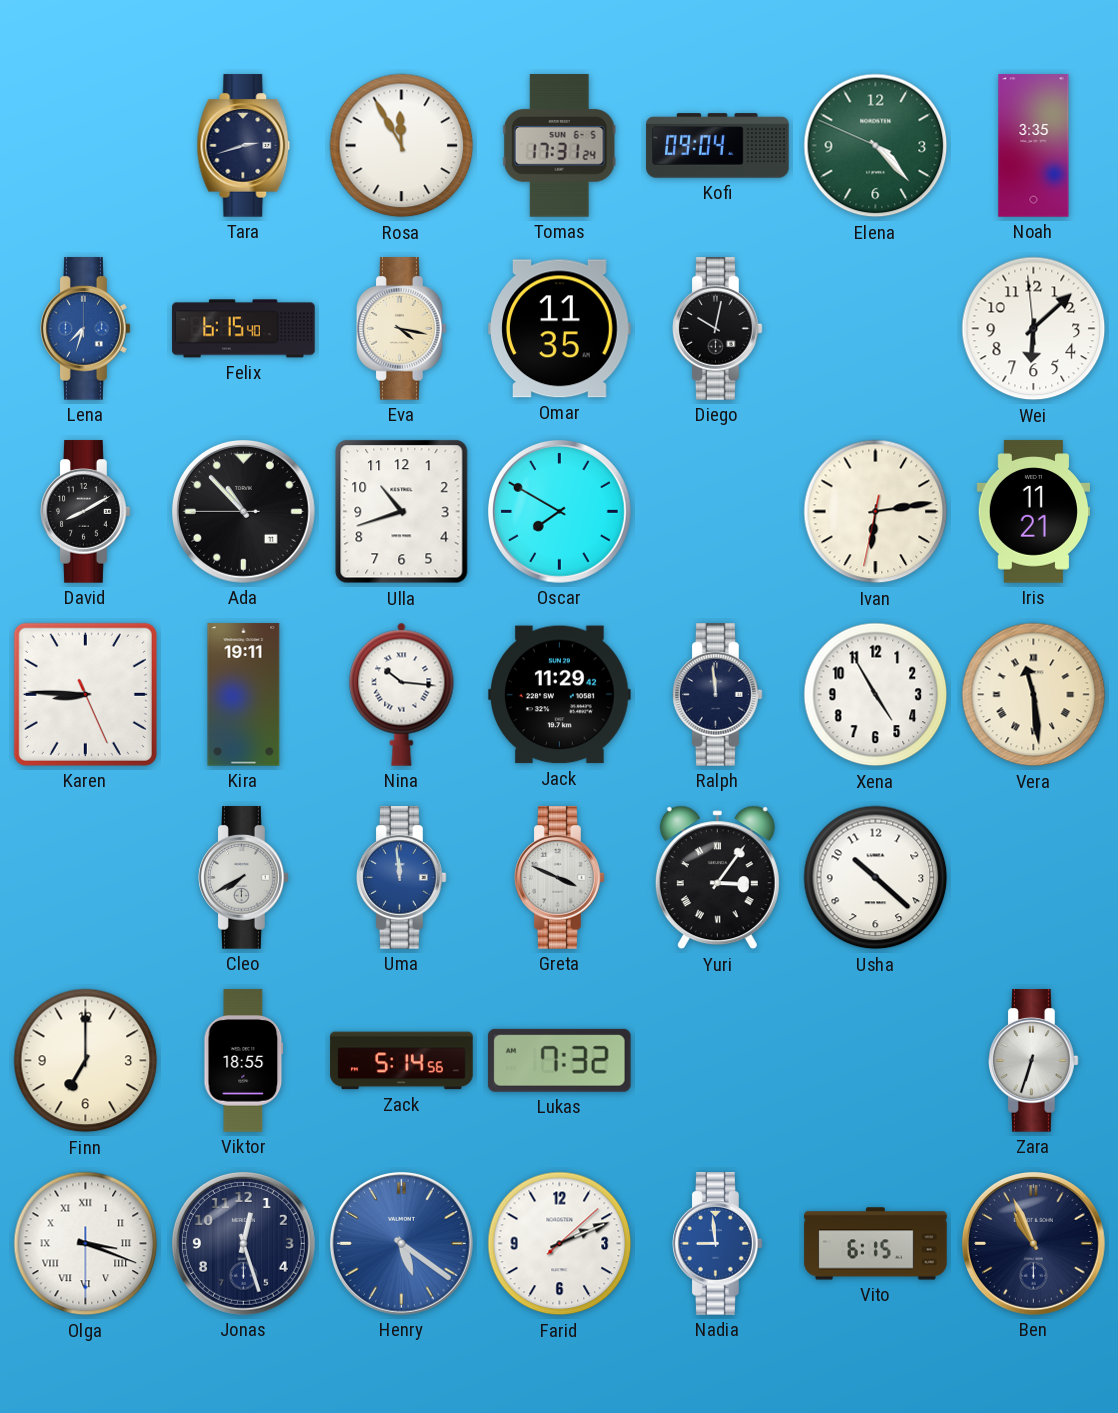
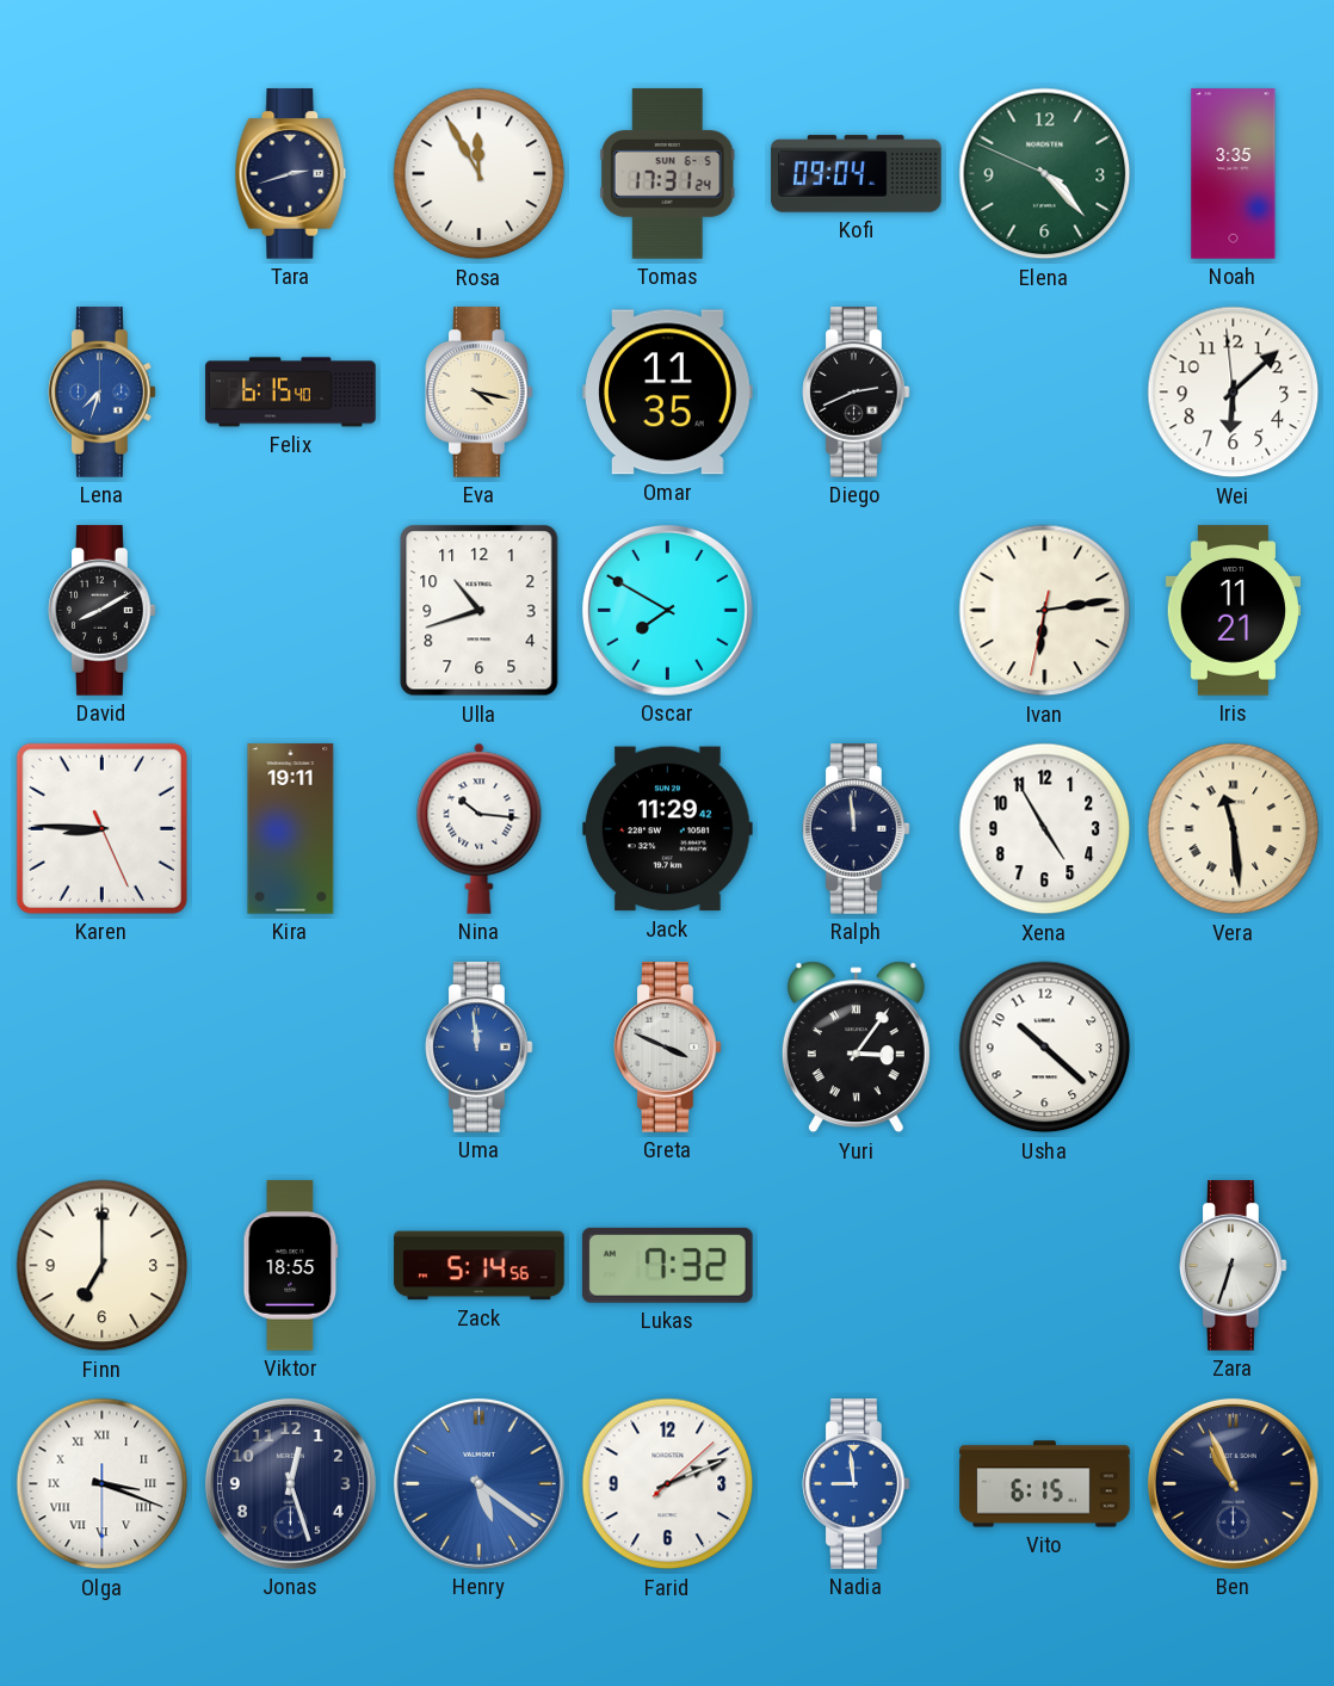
Diego: 10:02 -> 2:41 (857, 393)
Ada: 10:52 -> none (243, 511)
Cleo: 7:40 -> none (244, 878)
